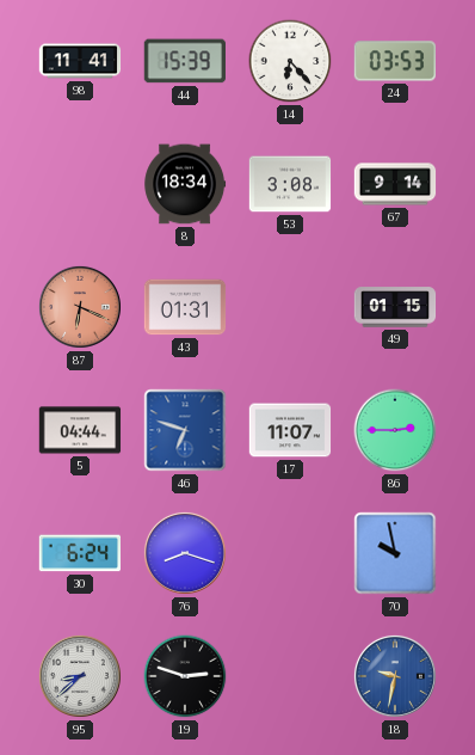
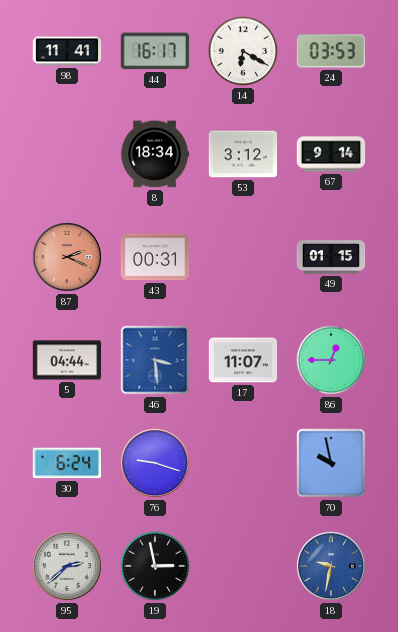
44: 15:39 -> 16:17 (154, 51)
14: 6:23 -> 6:20 (243, 51)
53: 3:08 -> 3:12 (243, 154)
87: 6:19 -> 2:19 (67, 257)
43: 01:31 -> 00:31 (155, 257)
46: 6:48 -> 3:29 (155, 360)
86: 2:45 -> 12:45 (331, 360)
76: 8:18 -> 9:18 (155, 463)
95: 8:38 -> 2:38 (67, 566)
19: 2:48 -> 2:58 (155, 566)
